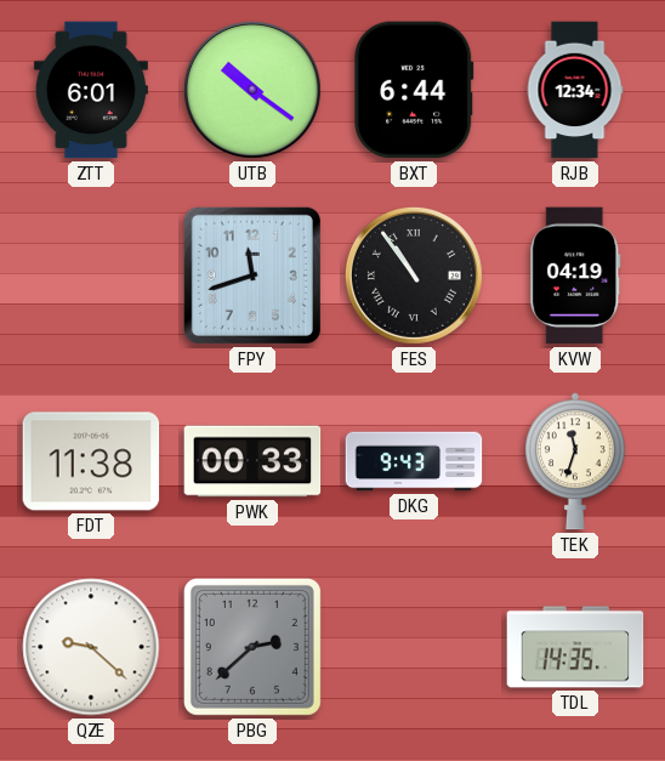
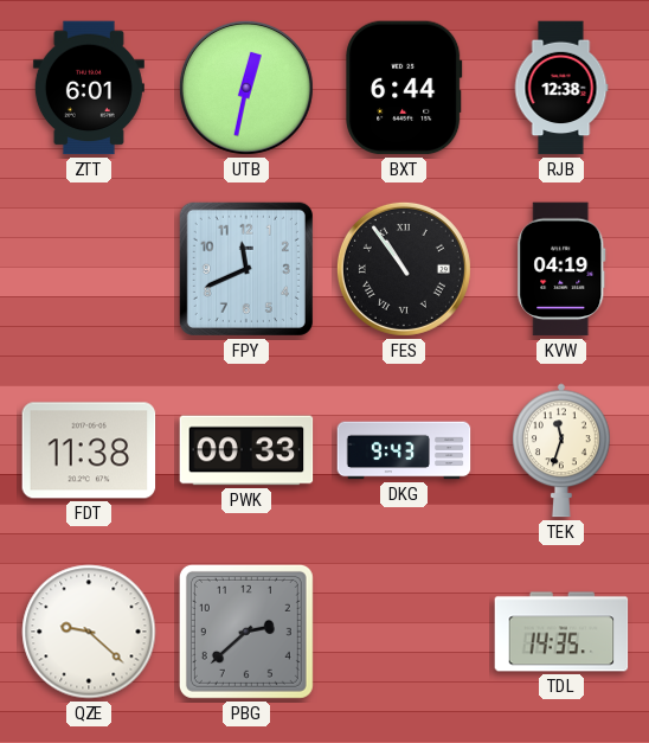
UTB: 10:21 -> 12:32 (246, 88)
RJB: 12:34 -> 12:38 (561, 88)
FPY: 11:42 -> 11:41 (246, 269)
